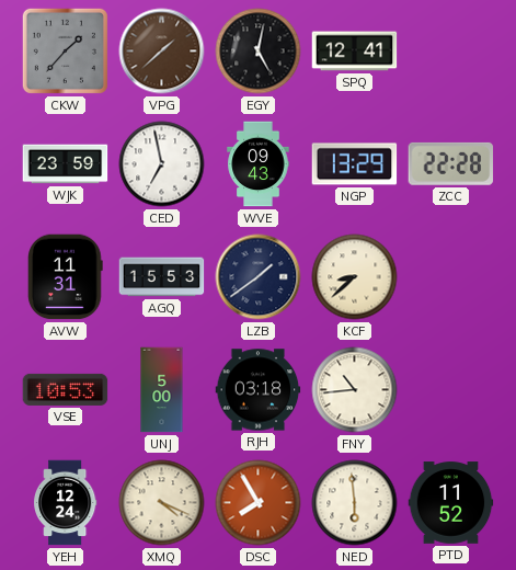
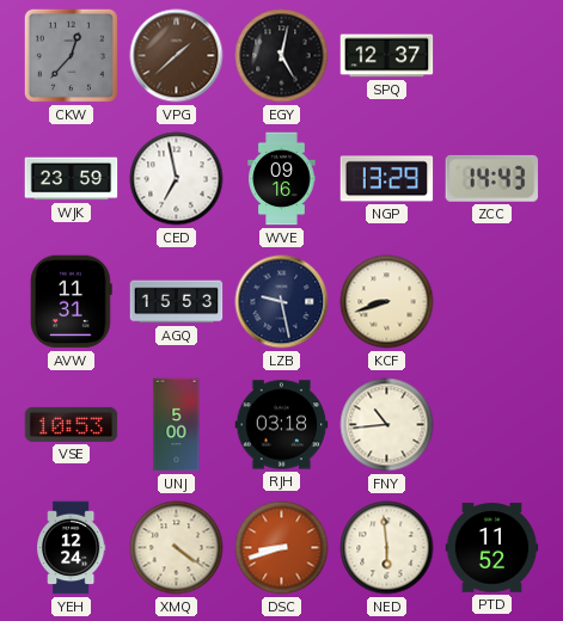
CKW: 1:37 -> 12:37 (71, 55)
SPQ: 12:41 -> 12:37 (387, 56)
WVE: 09:43 -> 09:16 (282, 179)
ZCC: 22:28 -> 14:43 (492, 178)
LZB: 1:39 -> 9:28 (282, 302)
KCF: 8:38 -> 8:42 (387, 302)
XMQ: 4:19 -> 4:21 (177, 548)
DSC: 7:55 -> 8:42 (282, 548)
